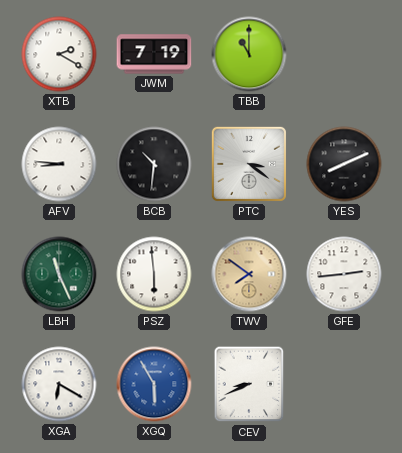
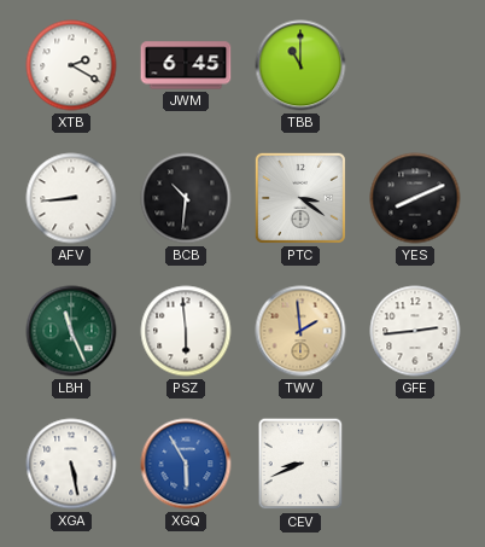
JWM: 7:19 -> 6:45 (186, 65)
AFV: 8:46 -> 8:44 (71, 198)
TWV: 7:51 -> 1:59 (300, 331)
XGA: 6:20 -> 5:28 (71, 464)
